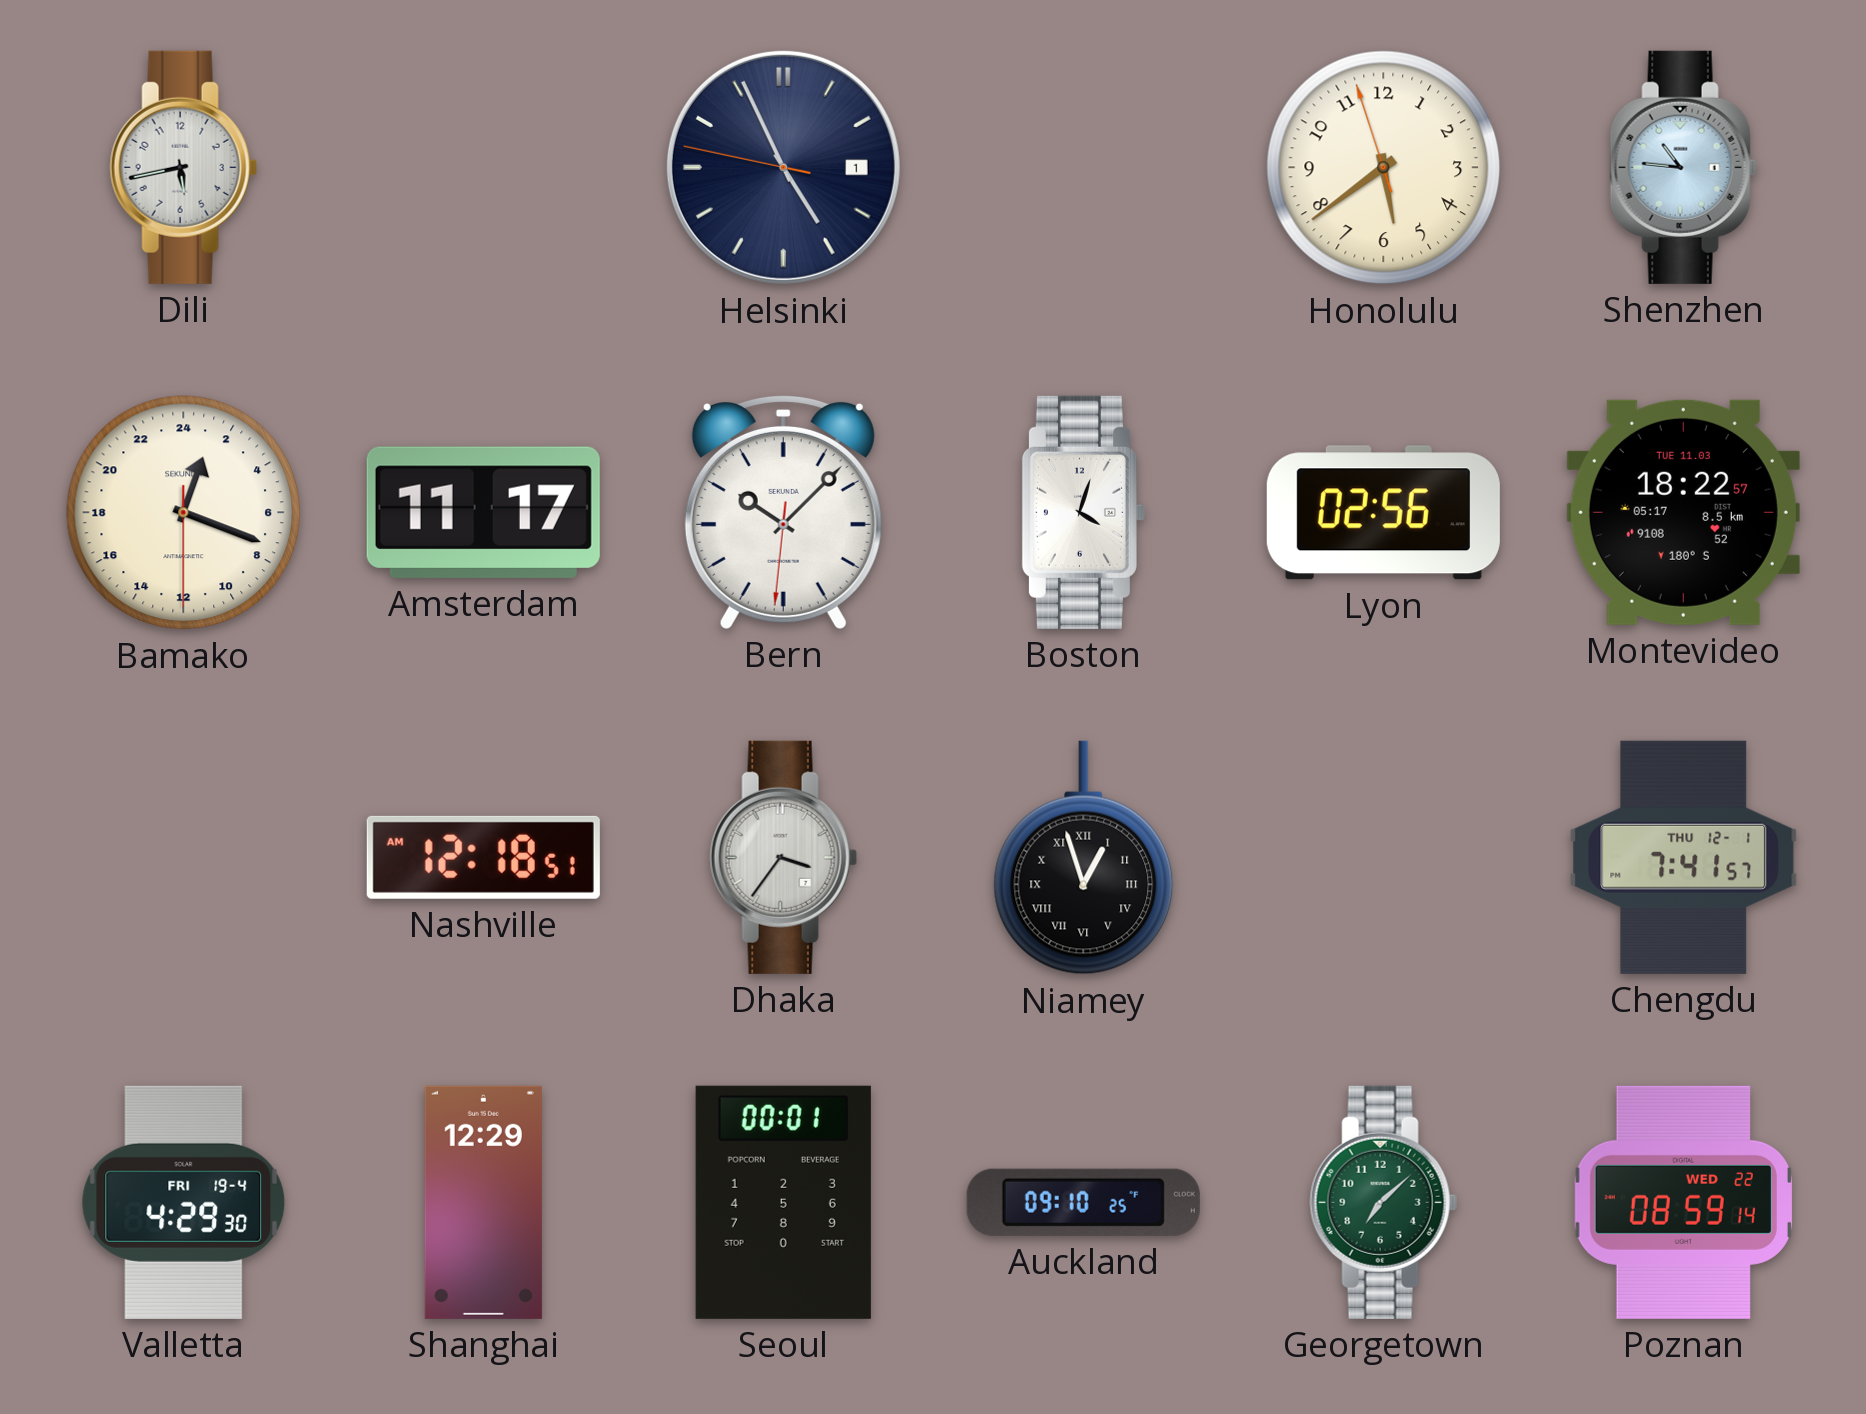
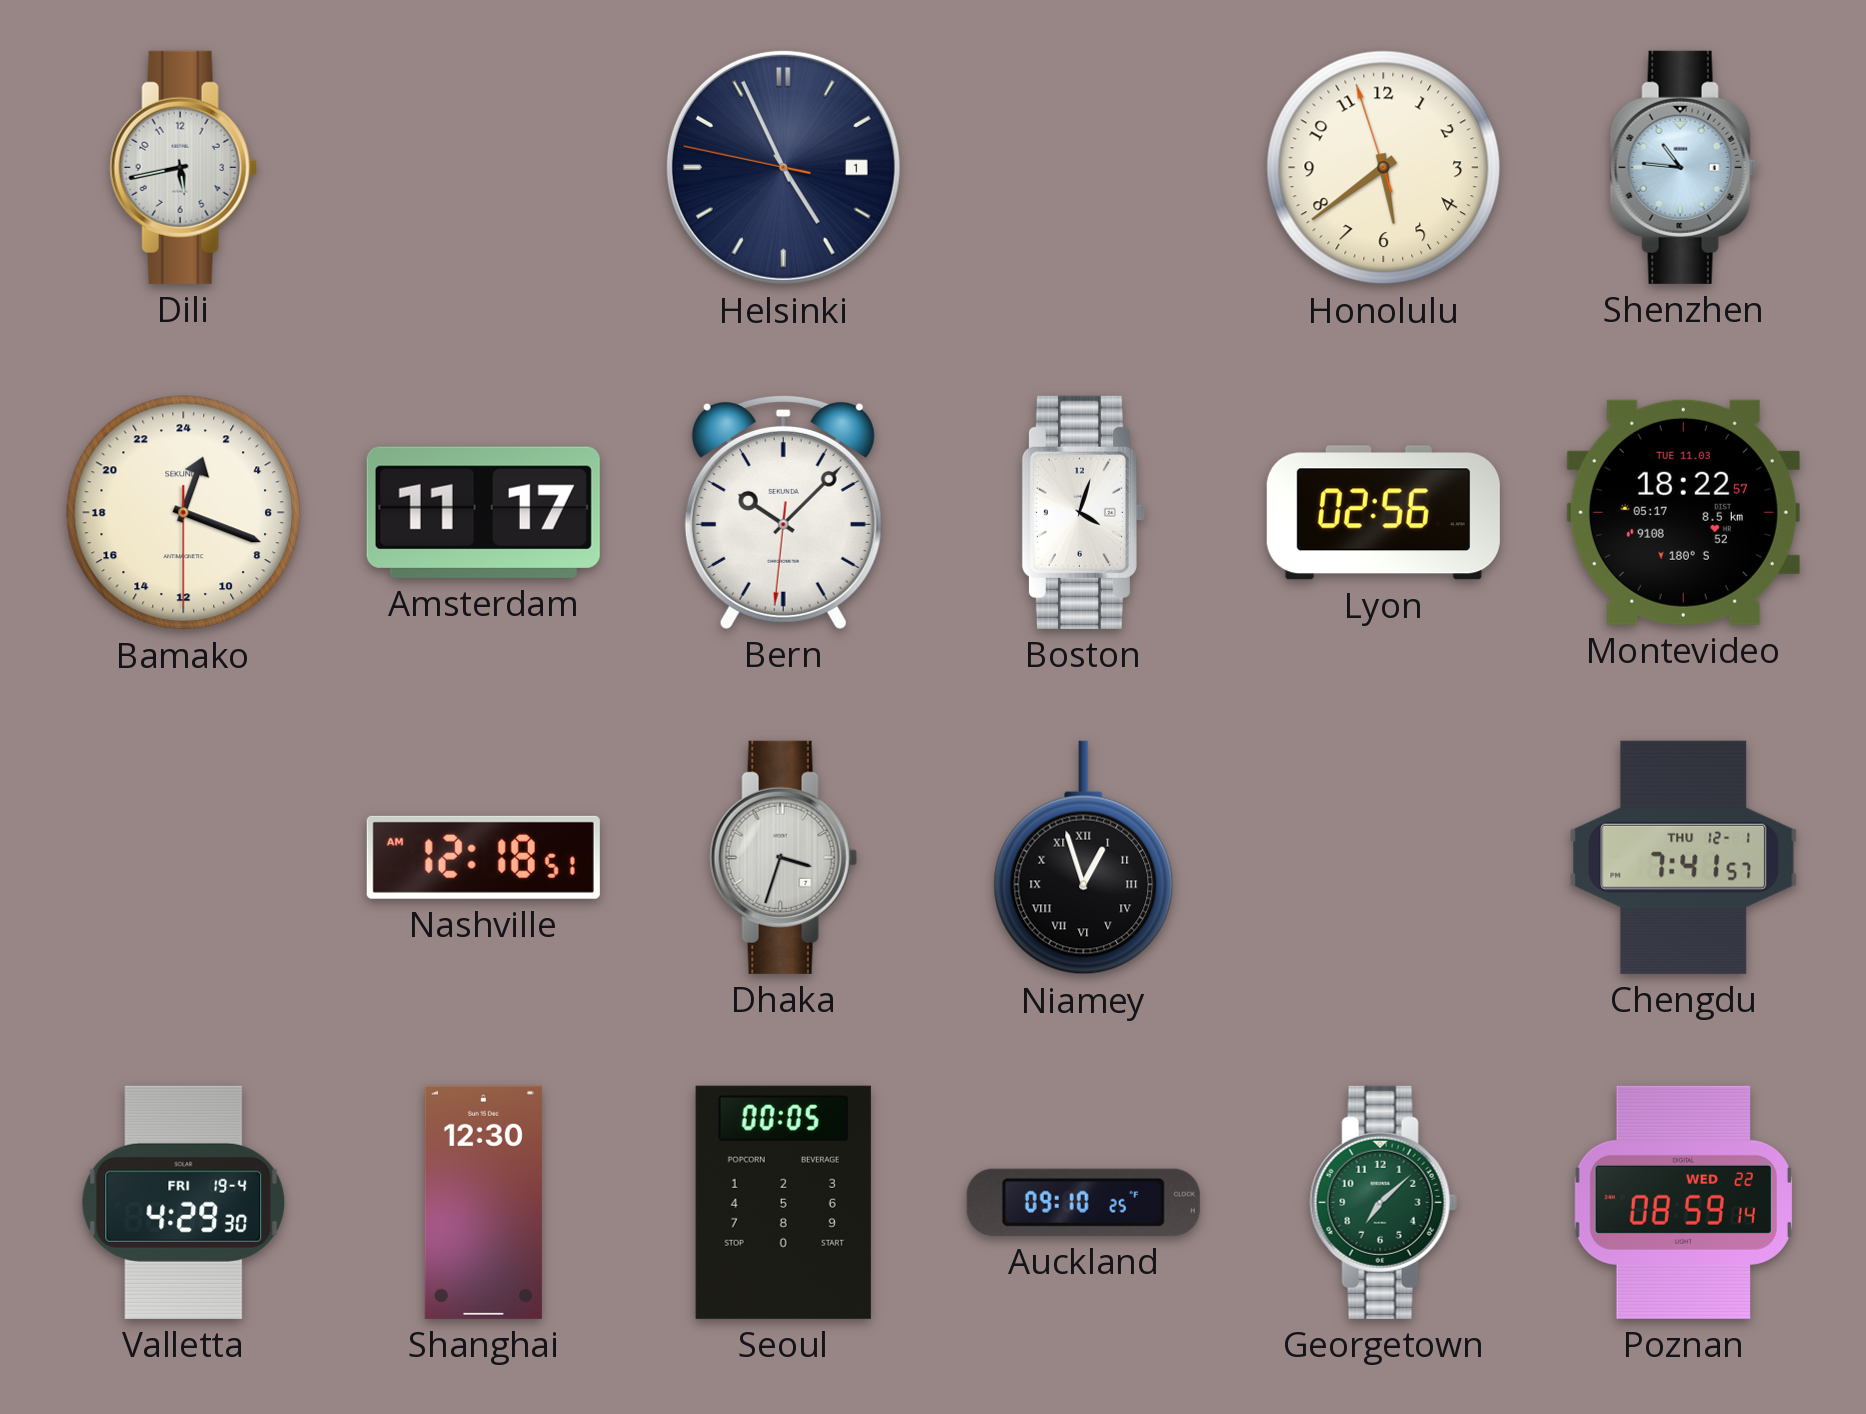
Dhaka: 3:36 -> 3:33 (783, 857)
Shanghai: 12:29 -> 12:30 (483, 1202)
Seoul: 00:01 -> 00:05 (783, 1202)
